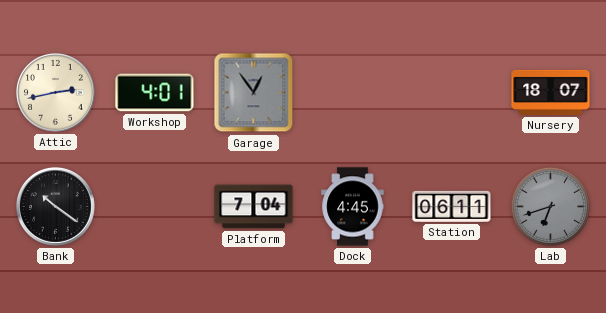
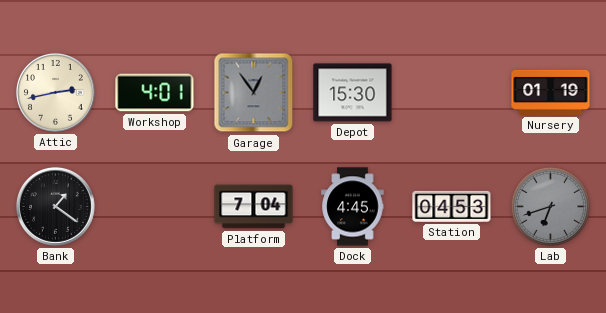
Depot: none -> 15:30 (353, 93)
Nursery: 18:07 -> 01:19 (551, 92)
Bank: 10:21 -> 1:21 (55, 206)
Station: 06:11 -> 04:53 (452, 206)
